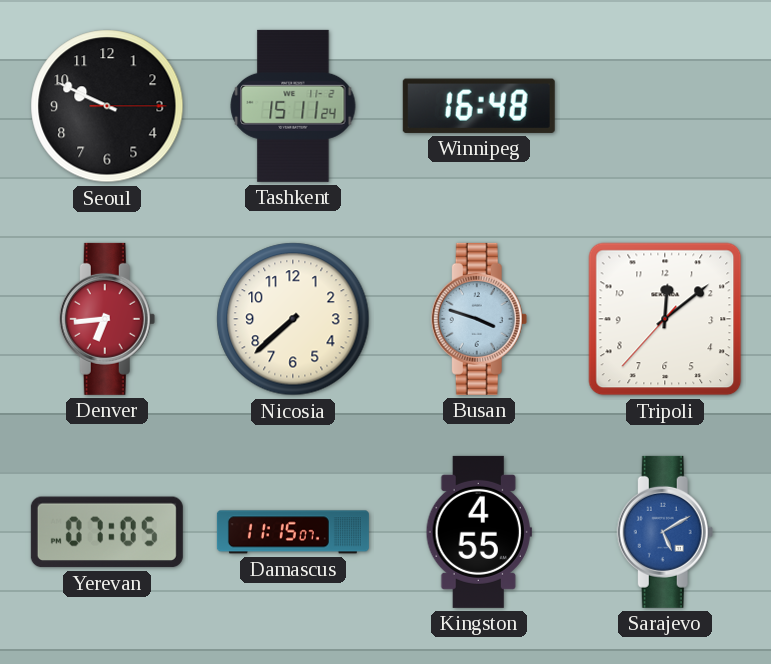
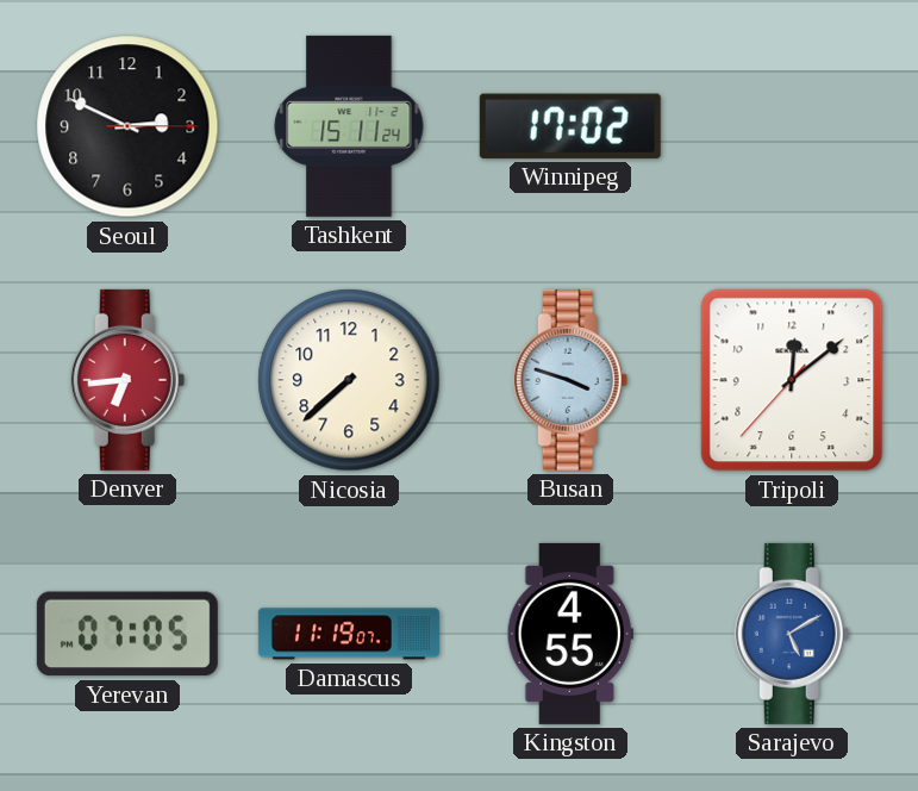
Seoul: 9:49 -> 2:49 (127, 126)
Winnipeg: 16:48 -> 17:02 (570, 126)
Damascus: 11:15 -> 11:19 (349, 634)
